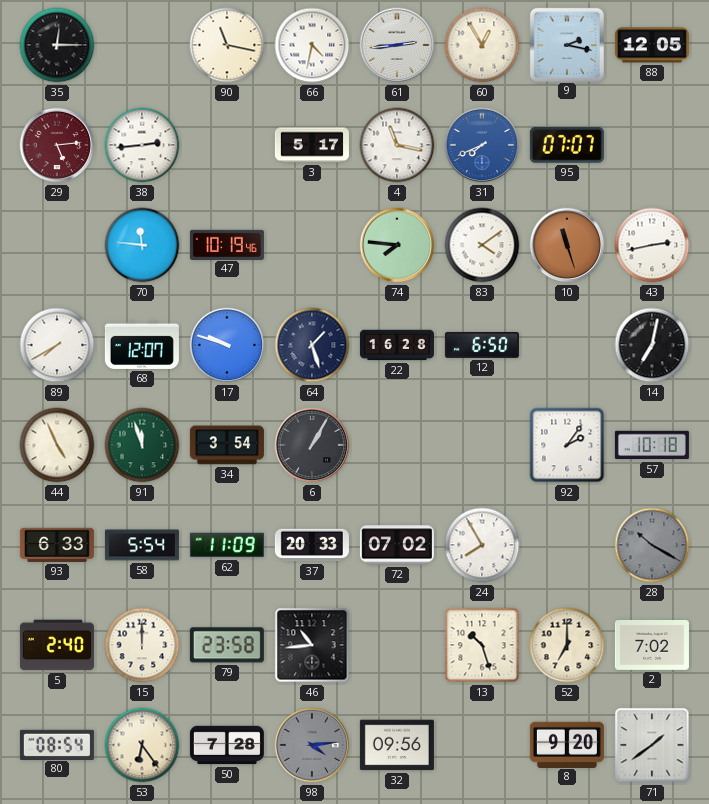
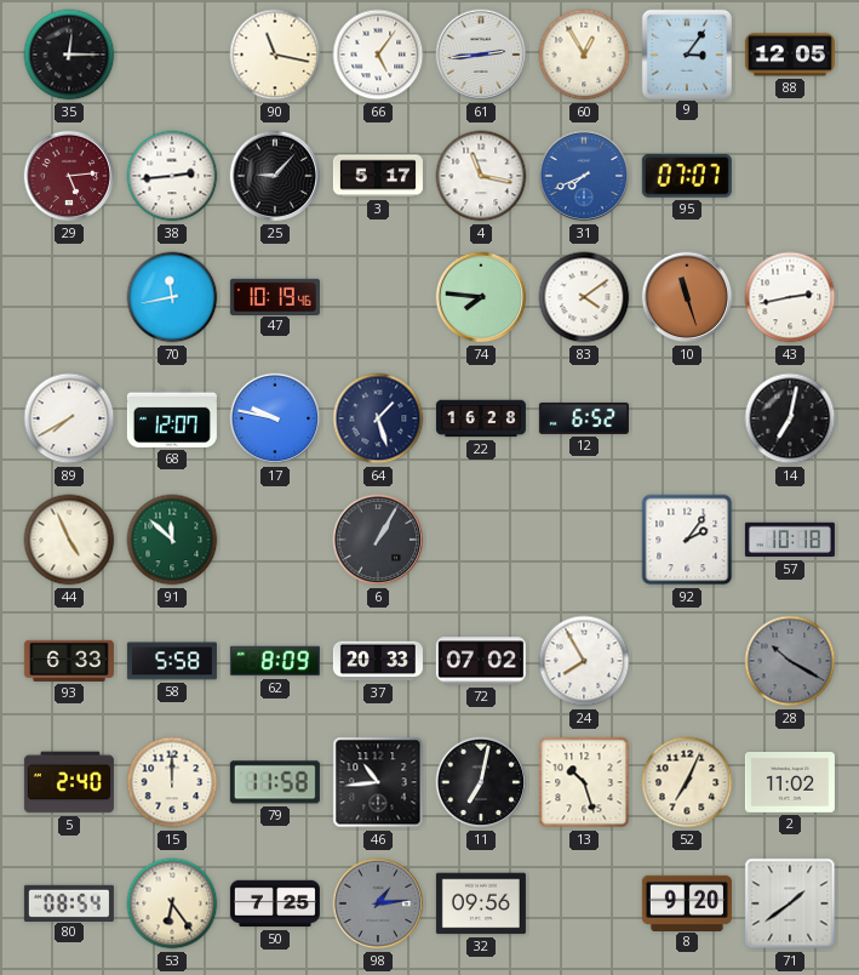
66: 4:32 -> 5:06 (378, 55)
9: 2:17 -> 3:06 (686, 53)
25: none -> 9:07 (275, 176)
70: 11:46 -> 11:43 (172, 297)
17: 9:48 -> 9:47 (275, 418)
12: 6:50 -> 6:52 (584, 418)
91: 11:57 -> 11:52 (172, 540)
34: 3:54 -> none (227, 445)
58: 5:54 -> 5:58 (172, 661)
62: 11:09 -> 8:09 (275, 661)
79: 23:58 -> 11:58 (275, 782)
11: none -> 7:02 (481, 782)
52: 7:00 -> 7:04 (687, 782)
2: 7:02 -> 11:02 (790, 783)
50: 7:28 -> 7:25 (275, 903)
98: 4:14 -> 1:14 (378, 903)
